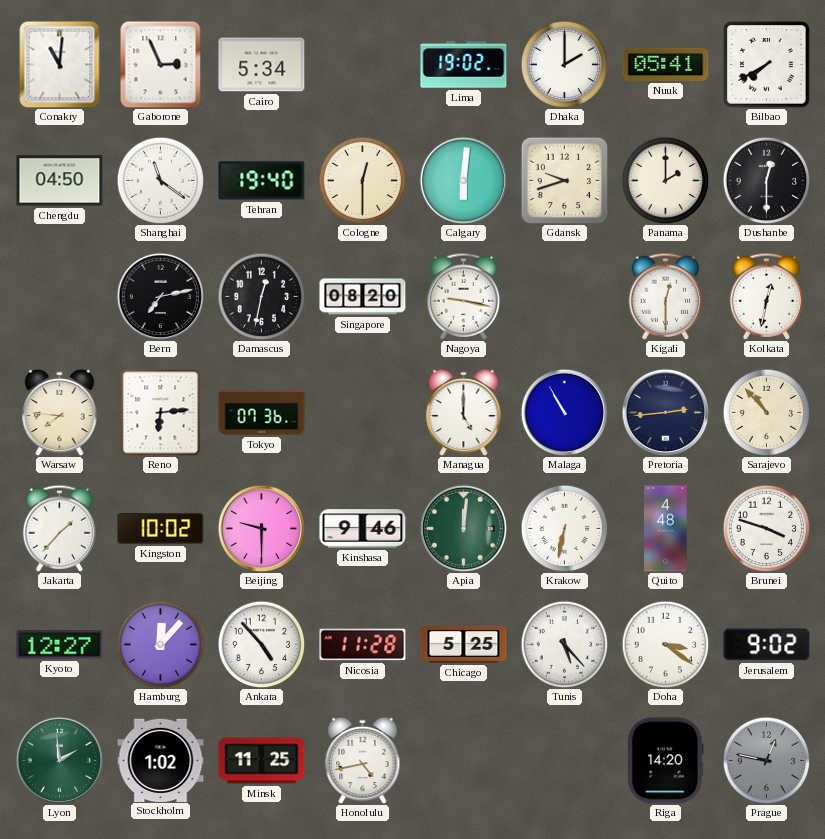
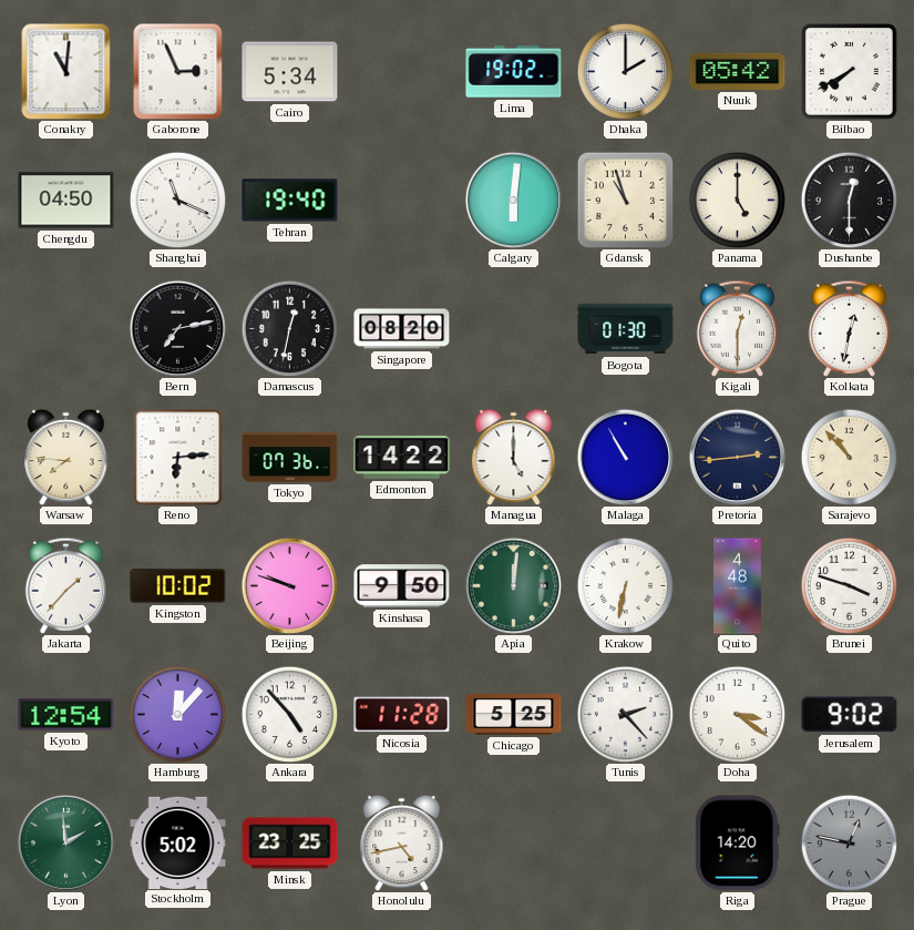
Nuuk: 05:41 -> 05:42 (738, 71)
Shanghai: 11:21 -> 11:19 (177, 200)
Cologne: 12:30 -> none (362, 180)
Gdansk: 9:42 -> 10:57 (625, 200)
Panama: 2:00 -> 5:00 (737, 200)
Nagoya: 9:17 -> none (464, 296)
Bogota: none -> 01:30 (626, 329)
Edmonton: none -> 14:22 (402, 458)
Beijing: 9:30 -> 9:48 (289, 585)
Kinshasa: 9:46 -> 9:50 (402, 586)
Kyoto: 12:27 -> 12:54 (66, 715)
Tunis: 5:23 -> 2:23 (625, 714)
Stockholm: 1:02 -> 5:02 (178, 842)
Minsk: 11:25 -> 23:25 (290, 844)
